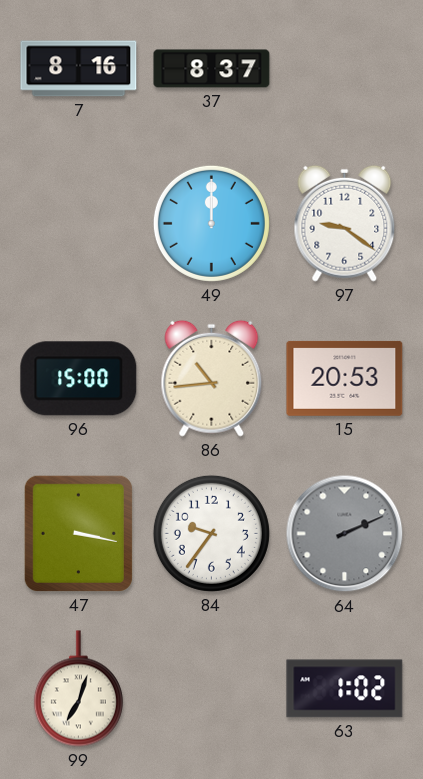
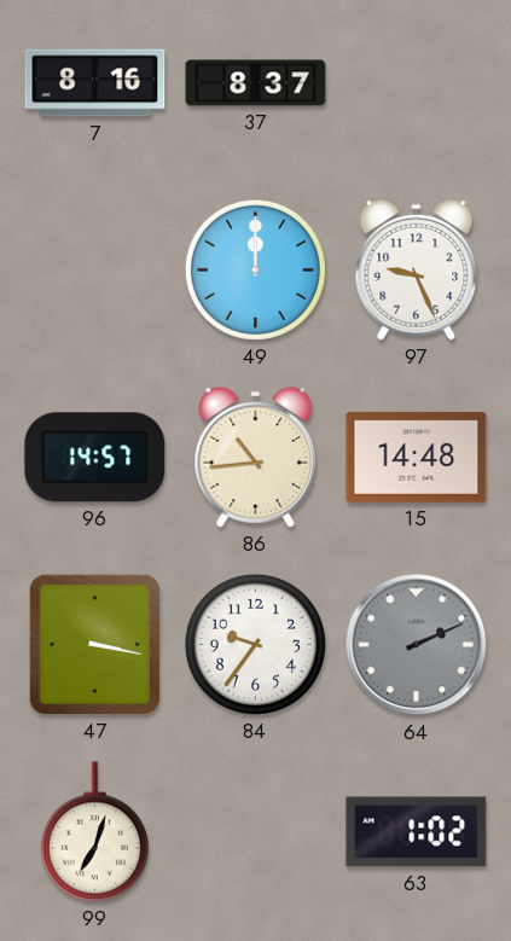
97: 9:21 -> 9:26 (417, 269)
96: 15:00 -> 14:57 (95, 458)
15: 20:53 -> 14:48 (417, 457)
